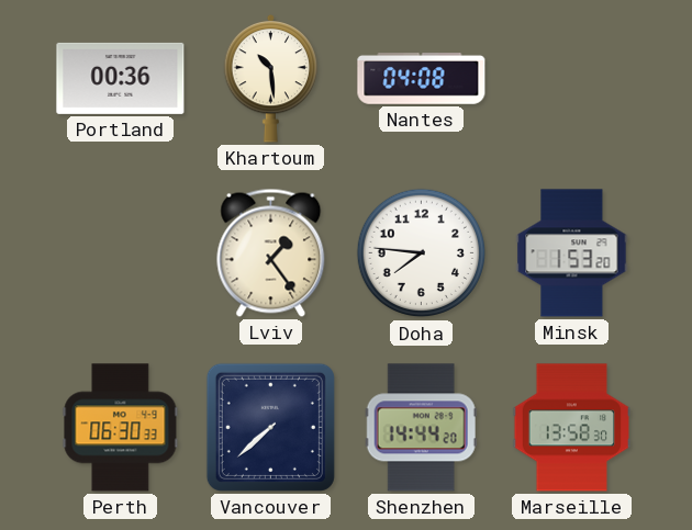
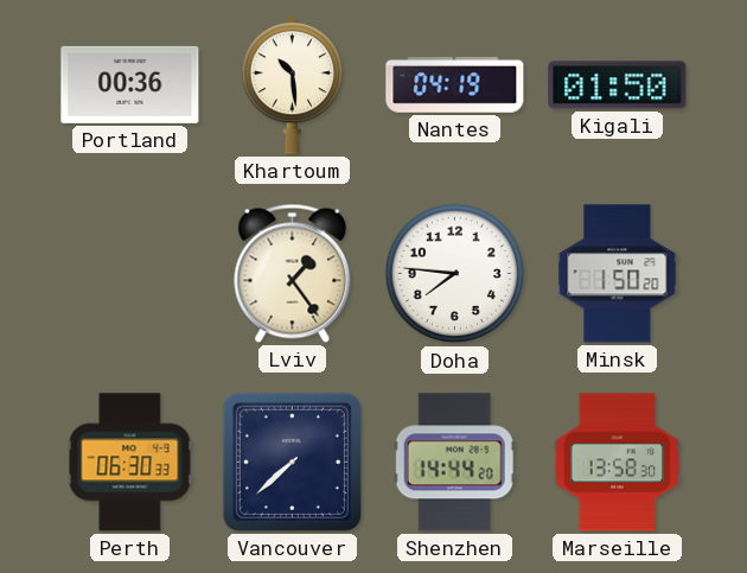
Nantes: 04:08 -> 04:19 (455, 85)
Kigali: none -> 01:50 (618, 85)
Minsk: 1:53 -> 1:50 (618, 274)
